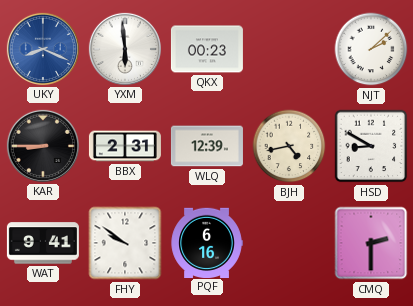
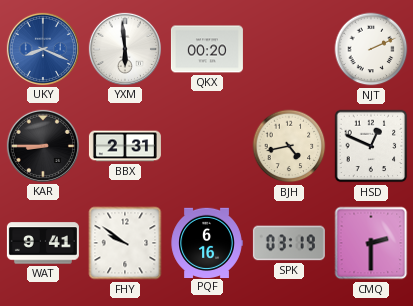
QKX: 00:23 -> 00:20 (207, 49)
NJT: 2:08 -> 2:11 (371, 49)
WLQ: 12:39 -> none (207, 146)
HSD: 8:50 -> 12:49 (371, 146)
SPK: none -> 03:19 (289, 243)
